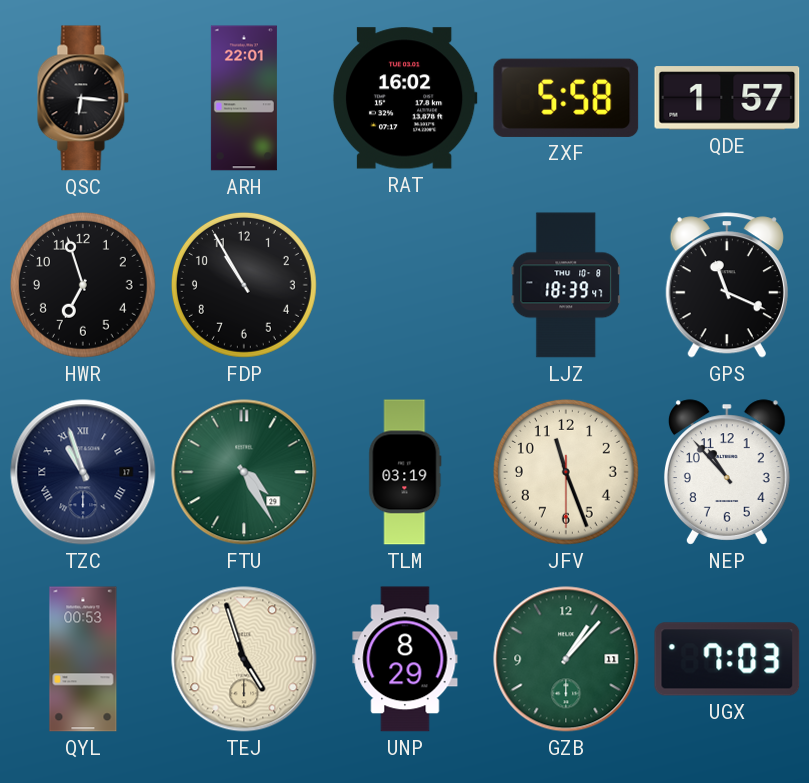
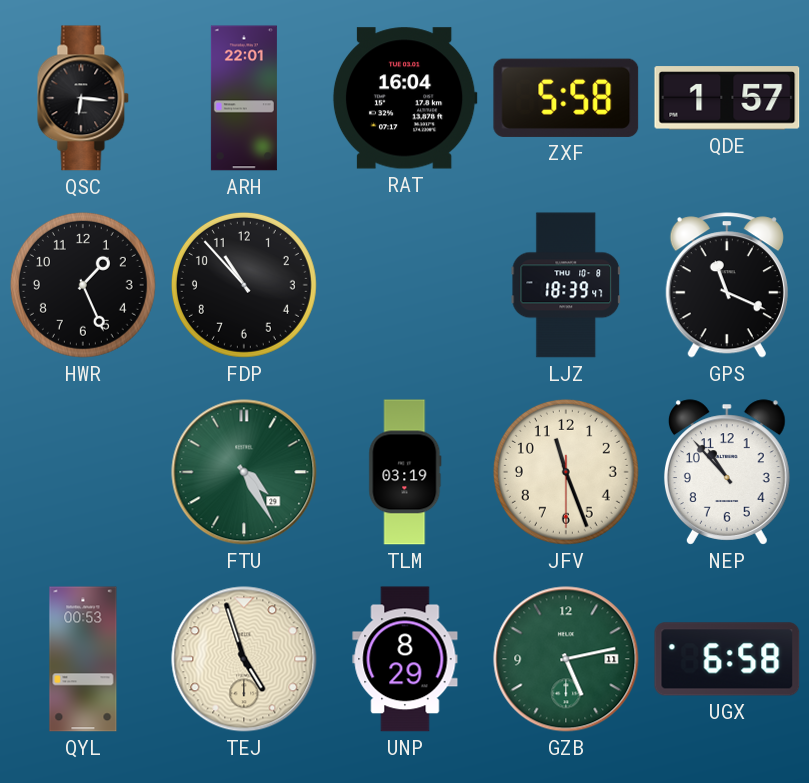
RAT: 16:02 -> 16:04 (405, 98)
HWR: 6:57 -> 1:26 (83, 285)
FDP: 10:55 -> 10:53 (244, 285)
TZC: 10:57 -> none (83, 472)
GZB: 1:07 -> 5:13 (566, 659)
UGX: 7:03 -> 6:58 (727, 659)
